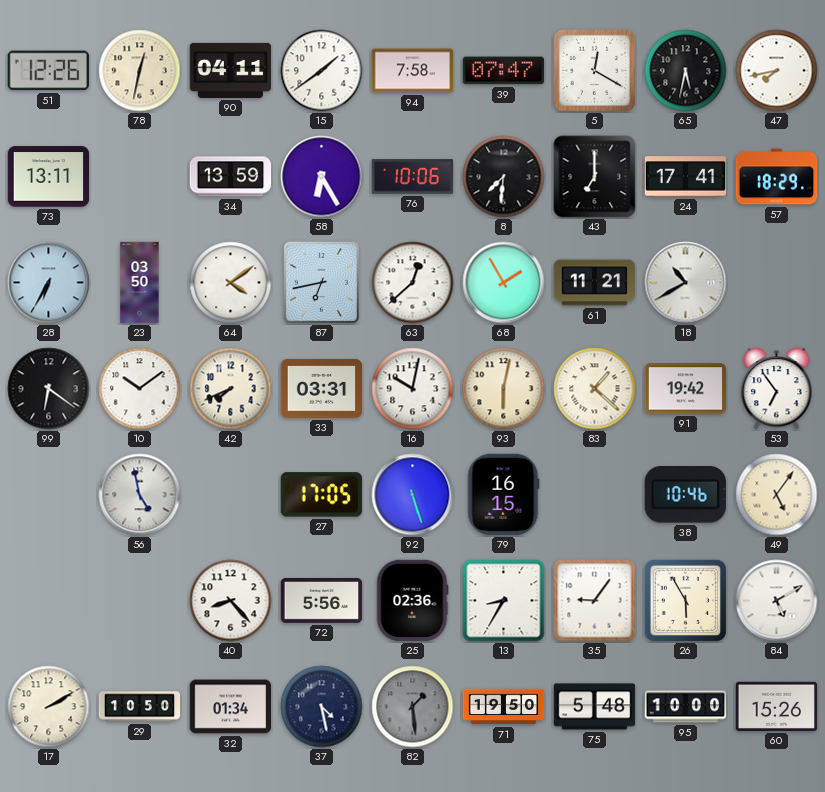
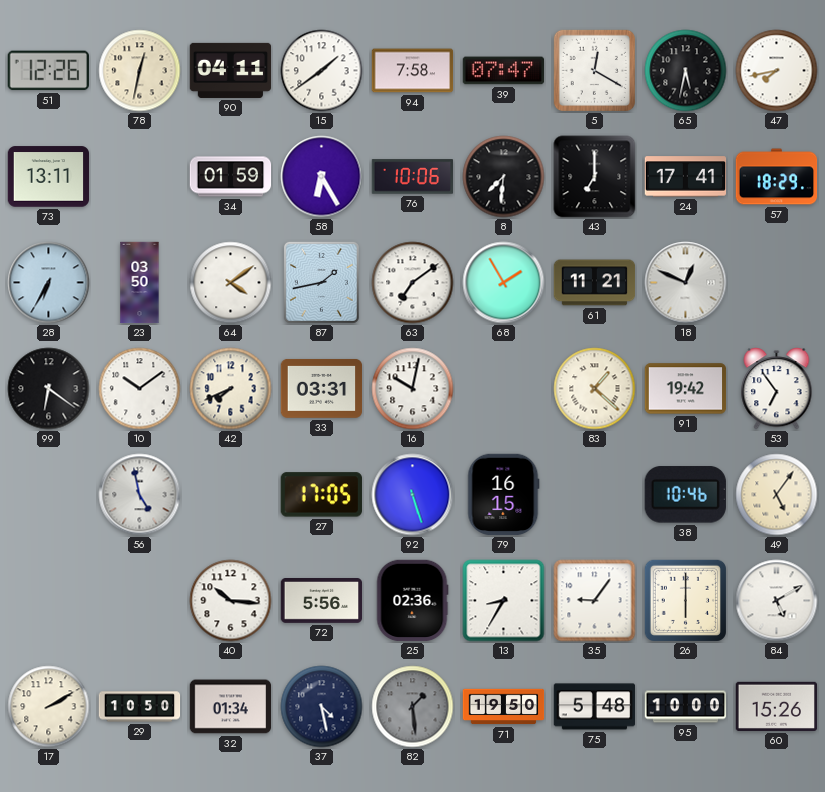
34: 13:59 -> 01:59 (231, 177)
87: 6:43 -> 1:43 (321, 282)
63: 12:38 -> 7:09 (413, 283)
18: 10:40 -> 12:49 (686, 283)
93: 6:02 -> none (504, 389)
40: 8:23 -> 10:16 (231, 601)
26: 5:55 -> 6:00 (685, 600)
